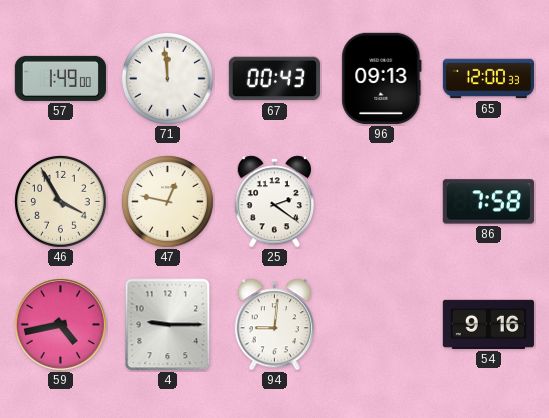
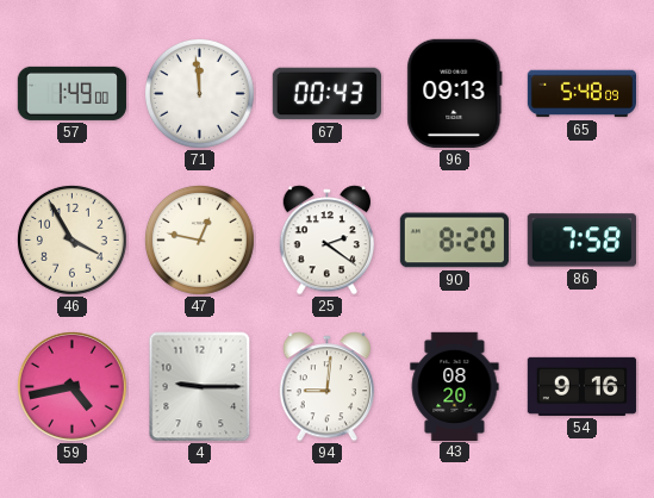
65: 12:00 -> 5:48 (581, 94)
90: none -> 8:20 (454, 241)
43: none -> 08:20 (455, 386)
